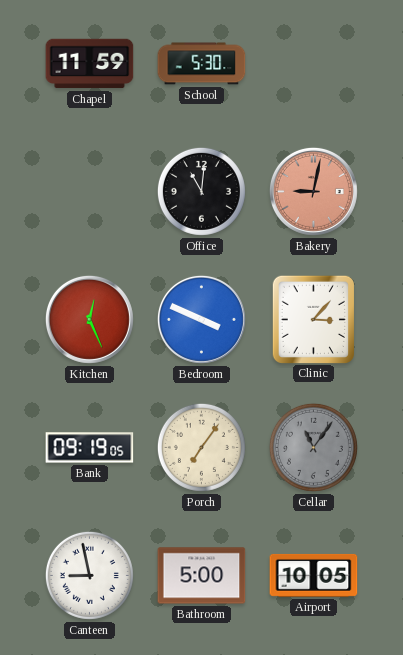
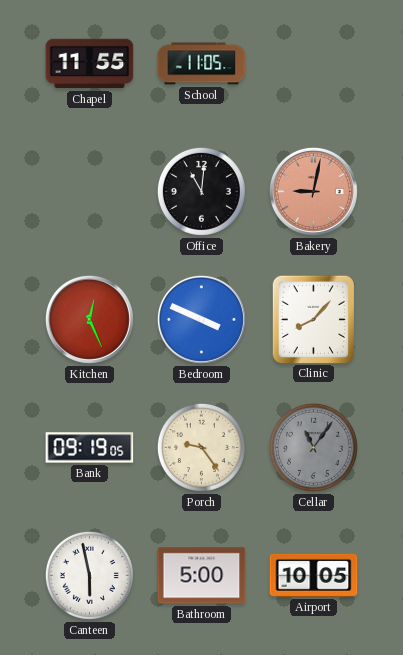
Chapel: 11:59 -> 11:55 (90, 64)
School: 5:30 -> 11:05 (202, 64)
Clinic: 3:07 -> 8:07 (313, 319)
Porch: 7:06 -> 9:24 (201, 447)
Canteen: 8:58 -> 5:58 (89, 575)
